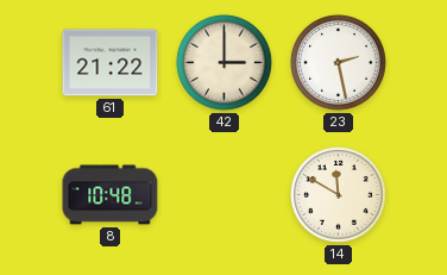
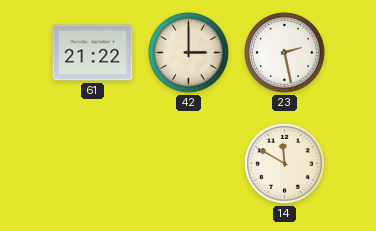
8: 10:48 -> none (111, 195)
